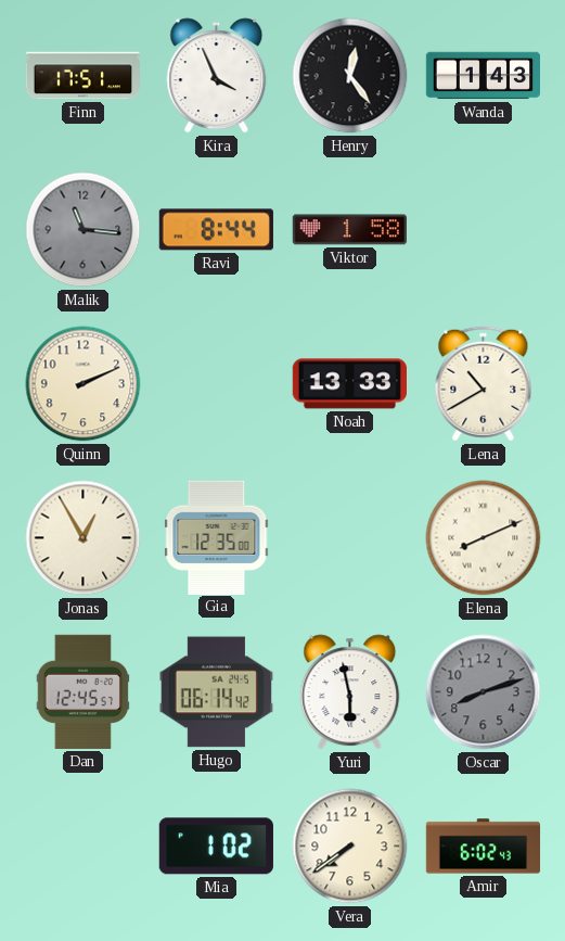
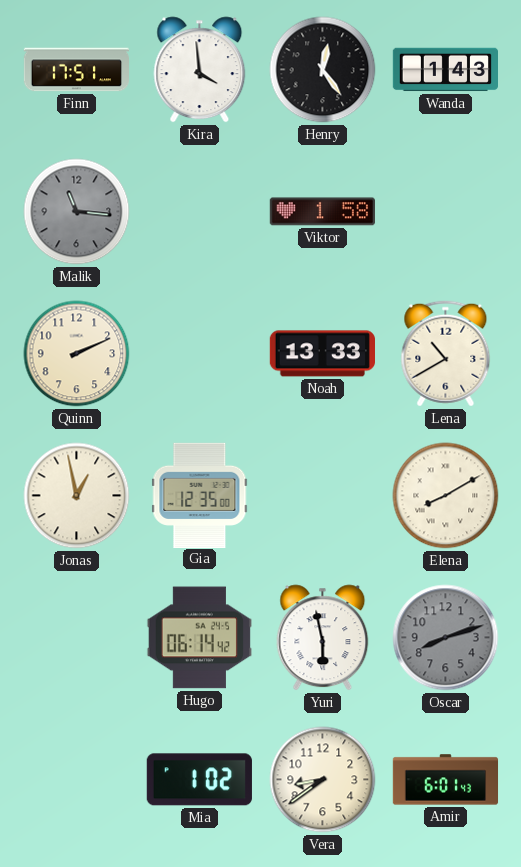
Kira: 3:56 -> 3:59 (200, 70)
Ravi: 8:44 -> none (216, 230)
Jonas: 12:55 -> 12:58 (77, 496)
Elena: 8:11 -> 8:10 (446, 496)
Dan: 12:45 -> none (82, 691)
Vera: 7:39 -> 8:39 (323, 780)
Amir: 6:02 -> 6:01 (446, 780)
